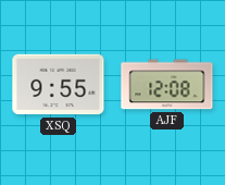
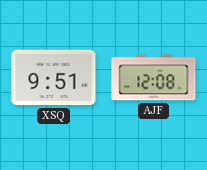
XSQ: 9:55 -> 9:51 (54, 78)
